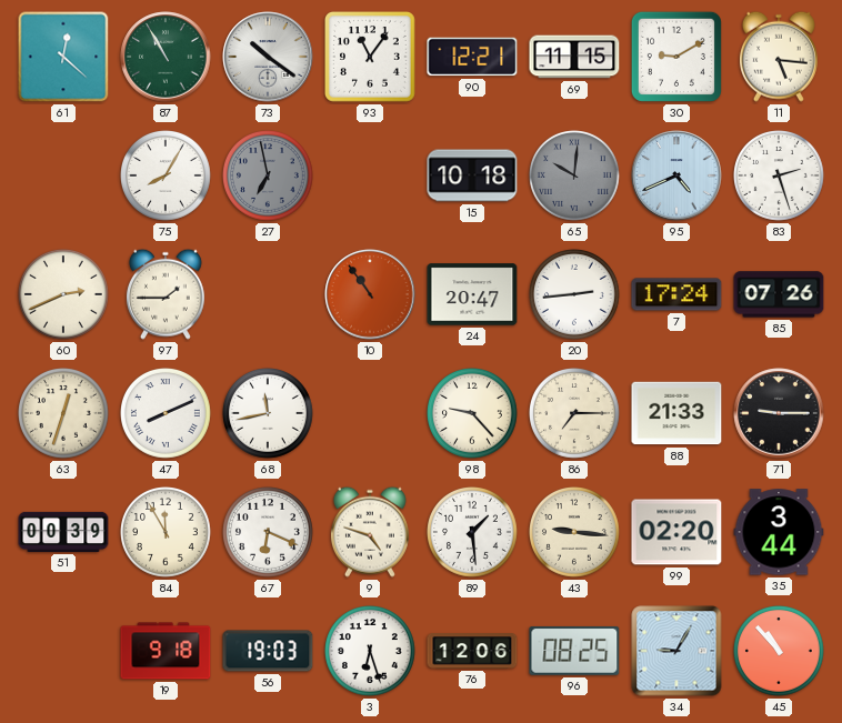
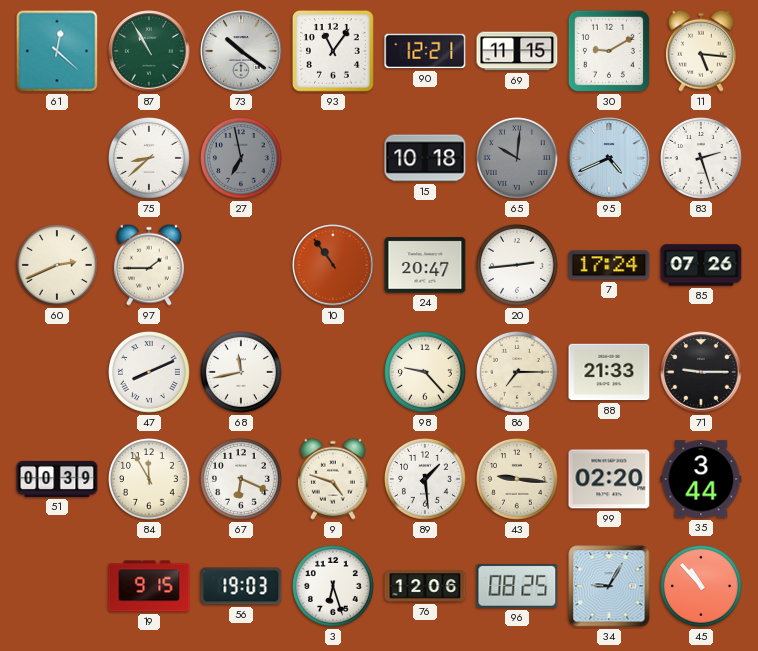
75: 8:05 -> 8:38 (150, 159)
63: 12:33 -> none (64, 414)
19: 9:18 -> 9:15 (149, 586)
